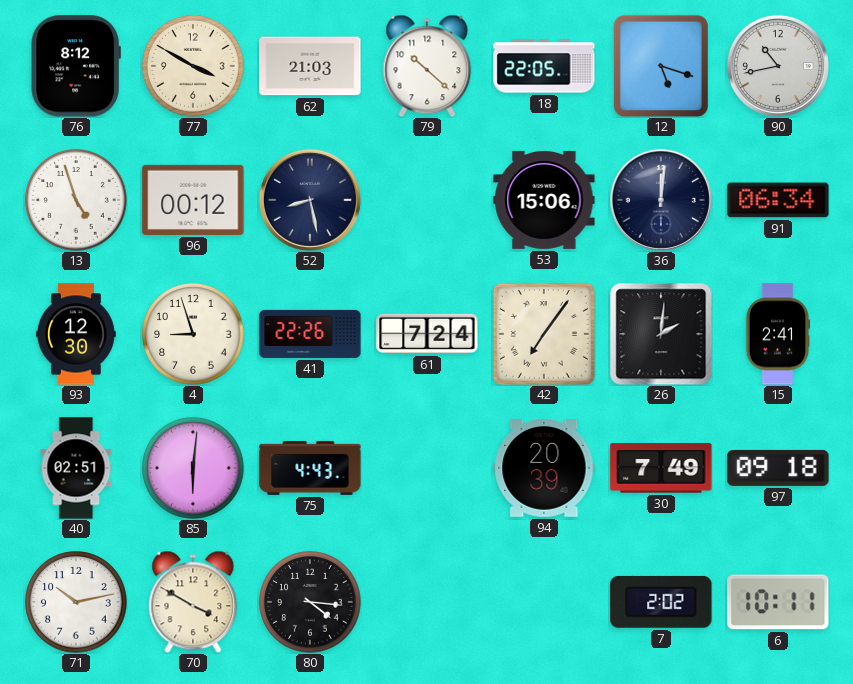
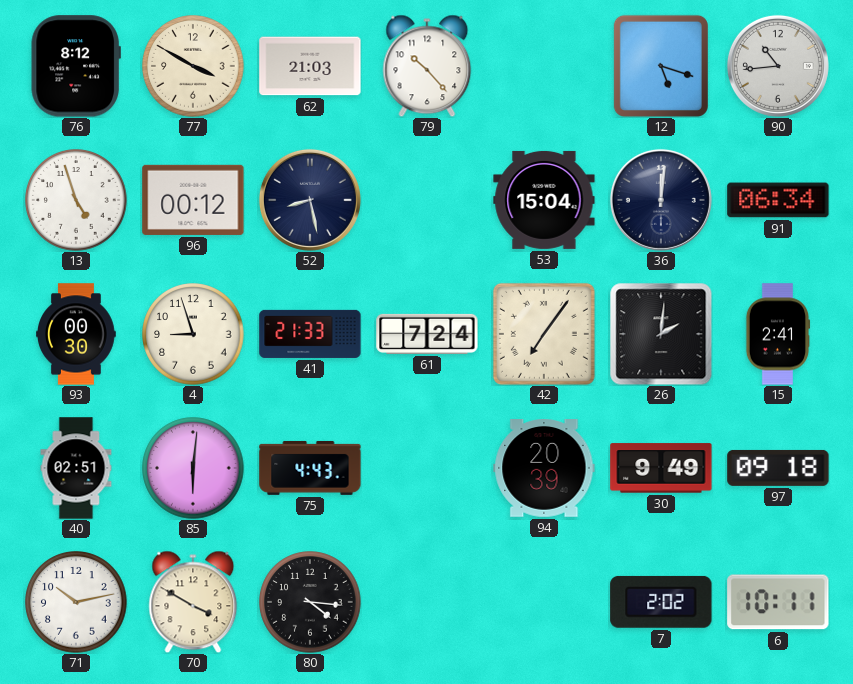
79: 10:22 -> 10:23 (427, 66)
18: 22:05 -> none (544, 66)
90: 10:43 -> 10:44 (778, 66)
53: 15:06 -> 15:04 (544, 200)
93: 12:30 -> 00:30 (77, 334)
41: 22:26 -> 21:33 (310, 334)
30: 7:49 -> 9:49 (661, 468)
